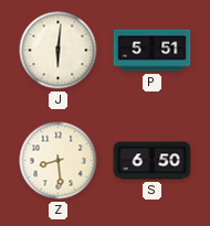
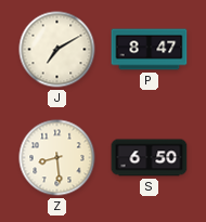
J: 6:01 -> 7:10 (57, 50)
P: 5:51 -> 8:47 (150, 50)
